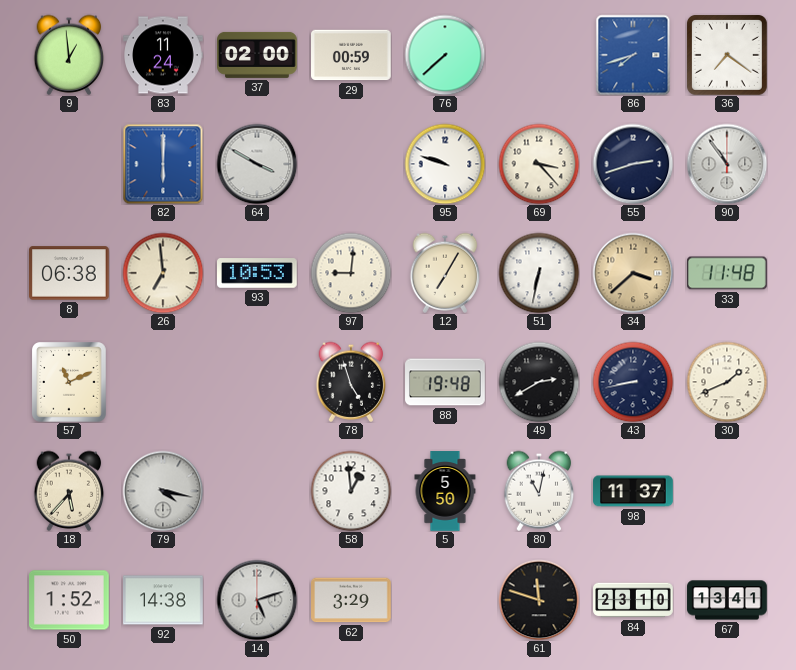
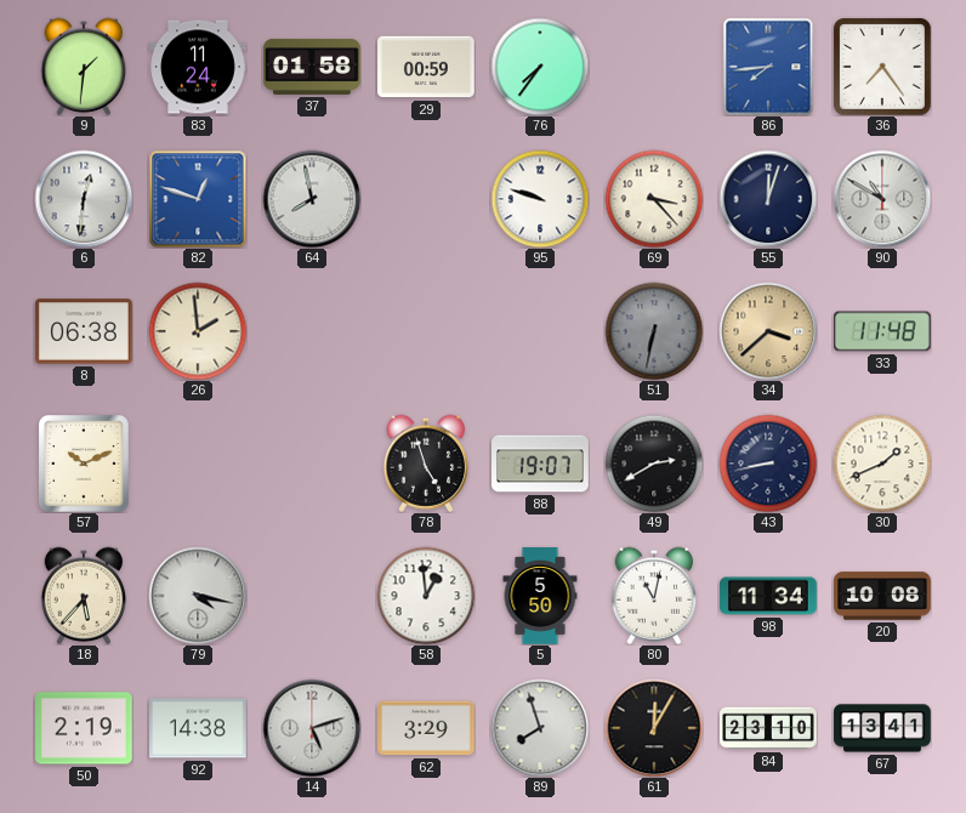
9: 12:59 -> 1:31 (84, 67)
37: 02:00 -> 01:58 (312, 67)
76: 7:38 -> 7:36 (540, 67)
86: 7:42 -> 7:44 (768, 67)
36: 7:21 -> 7:24 (882, 67)
6: none -> 12:31 (84, 199)
82: 6:00 -> 12:48 (198, 199)
64: 3:50 -> 7:58 (312, 199)
55: 2:42 -> 12:03 (768, 199)
90: 10:54 -> 10:50 (882, 199)
26: 6:59 -> 1:59 (198, 331)
93: 10:53 -> none (258, 273)
97: 9:01 -> none (351, 273)
12: 7:05 -> none (445, 273)
51 dial: white -> grey (654, 331)
57: 11:11 -> 10:11 (85, 464)
88: 19:48 -> 19:07 (540, 464)
98: 11:37 -> 11:34 (768, 596)
20: none -> 10:08 (882, 596)
50: 1:52 -> 2:19 (85, 728)
89: none -> 7:57 (540, 728)
61: 11:48 -> 12:05 (654, 728)
